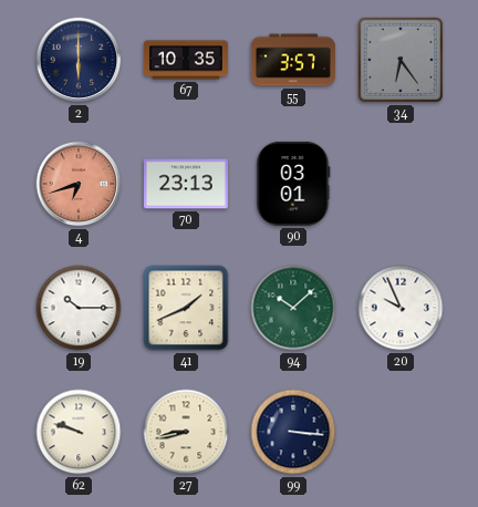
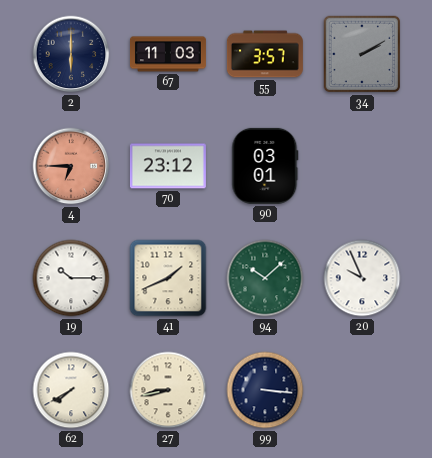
67: 10:35 -> 11:03 (168, 54)
34: 6:24 -> 2:10 (362, 54)
4: 6:42 -> 6:45 (71, 166)
70: 23:13 -> 23:12 (168, 166)
62: 9:48 -> 7:40 (71, 390)
